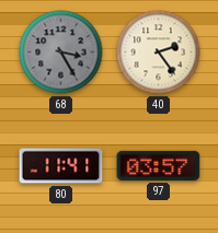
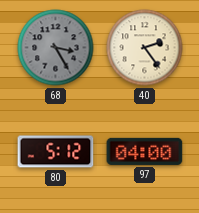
80: 11:41 -> 5:12 (56, 152)
97: 03:57 -> 04:00 (145, 151)
